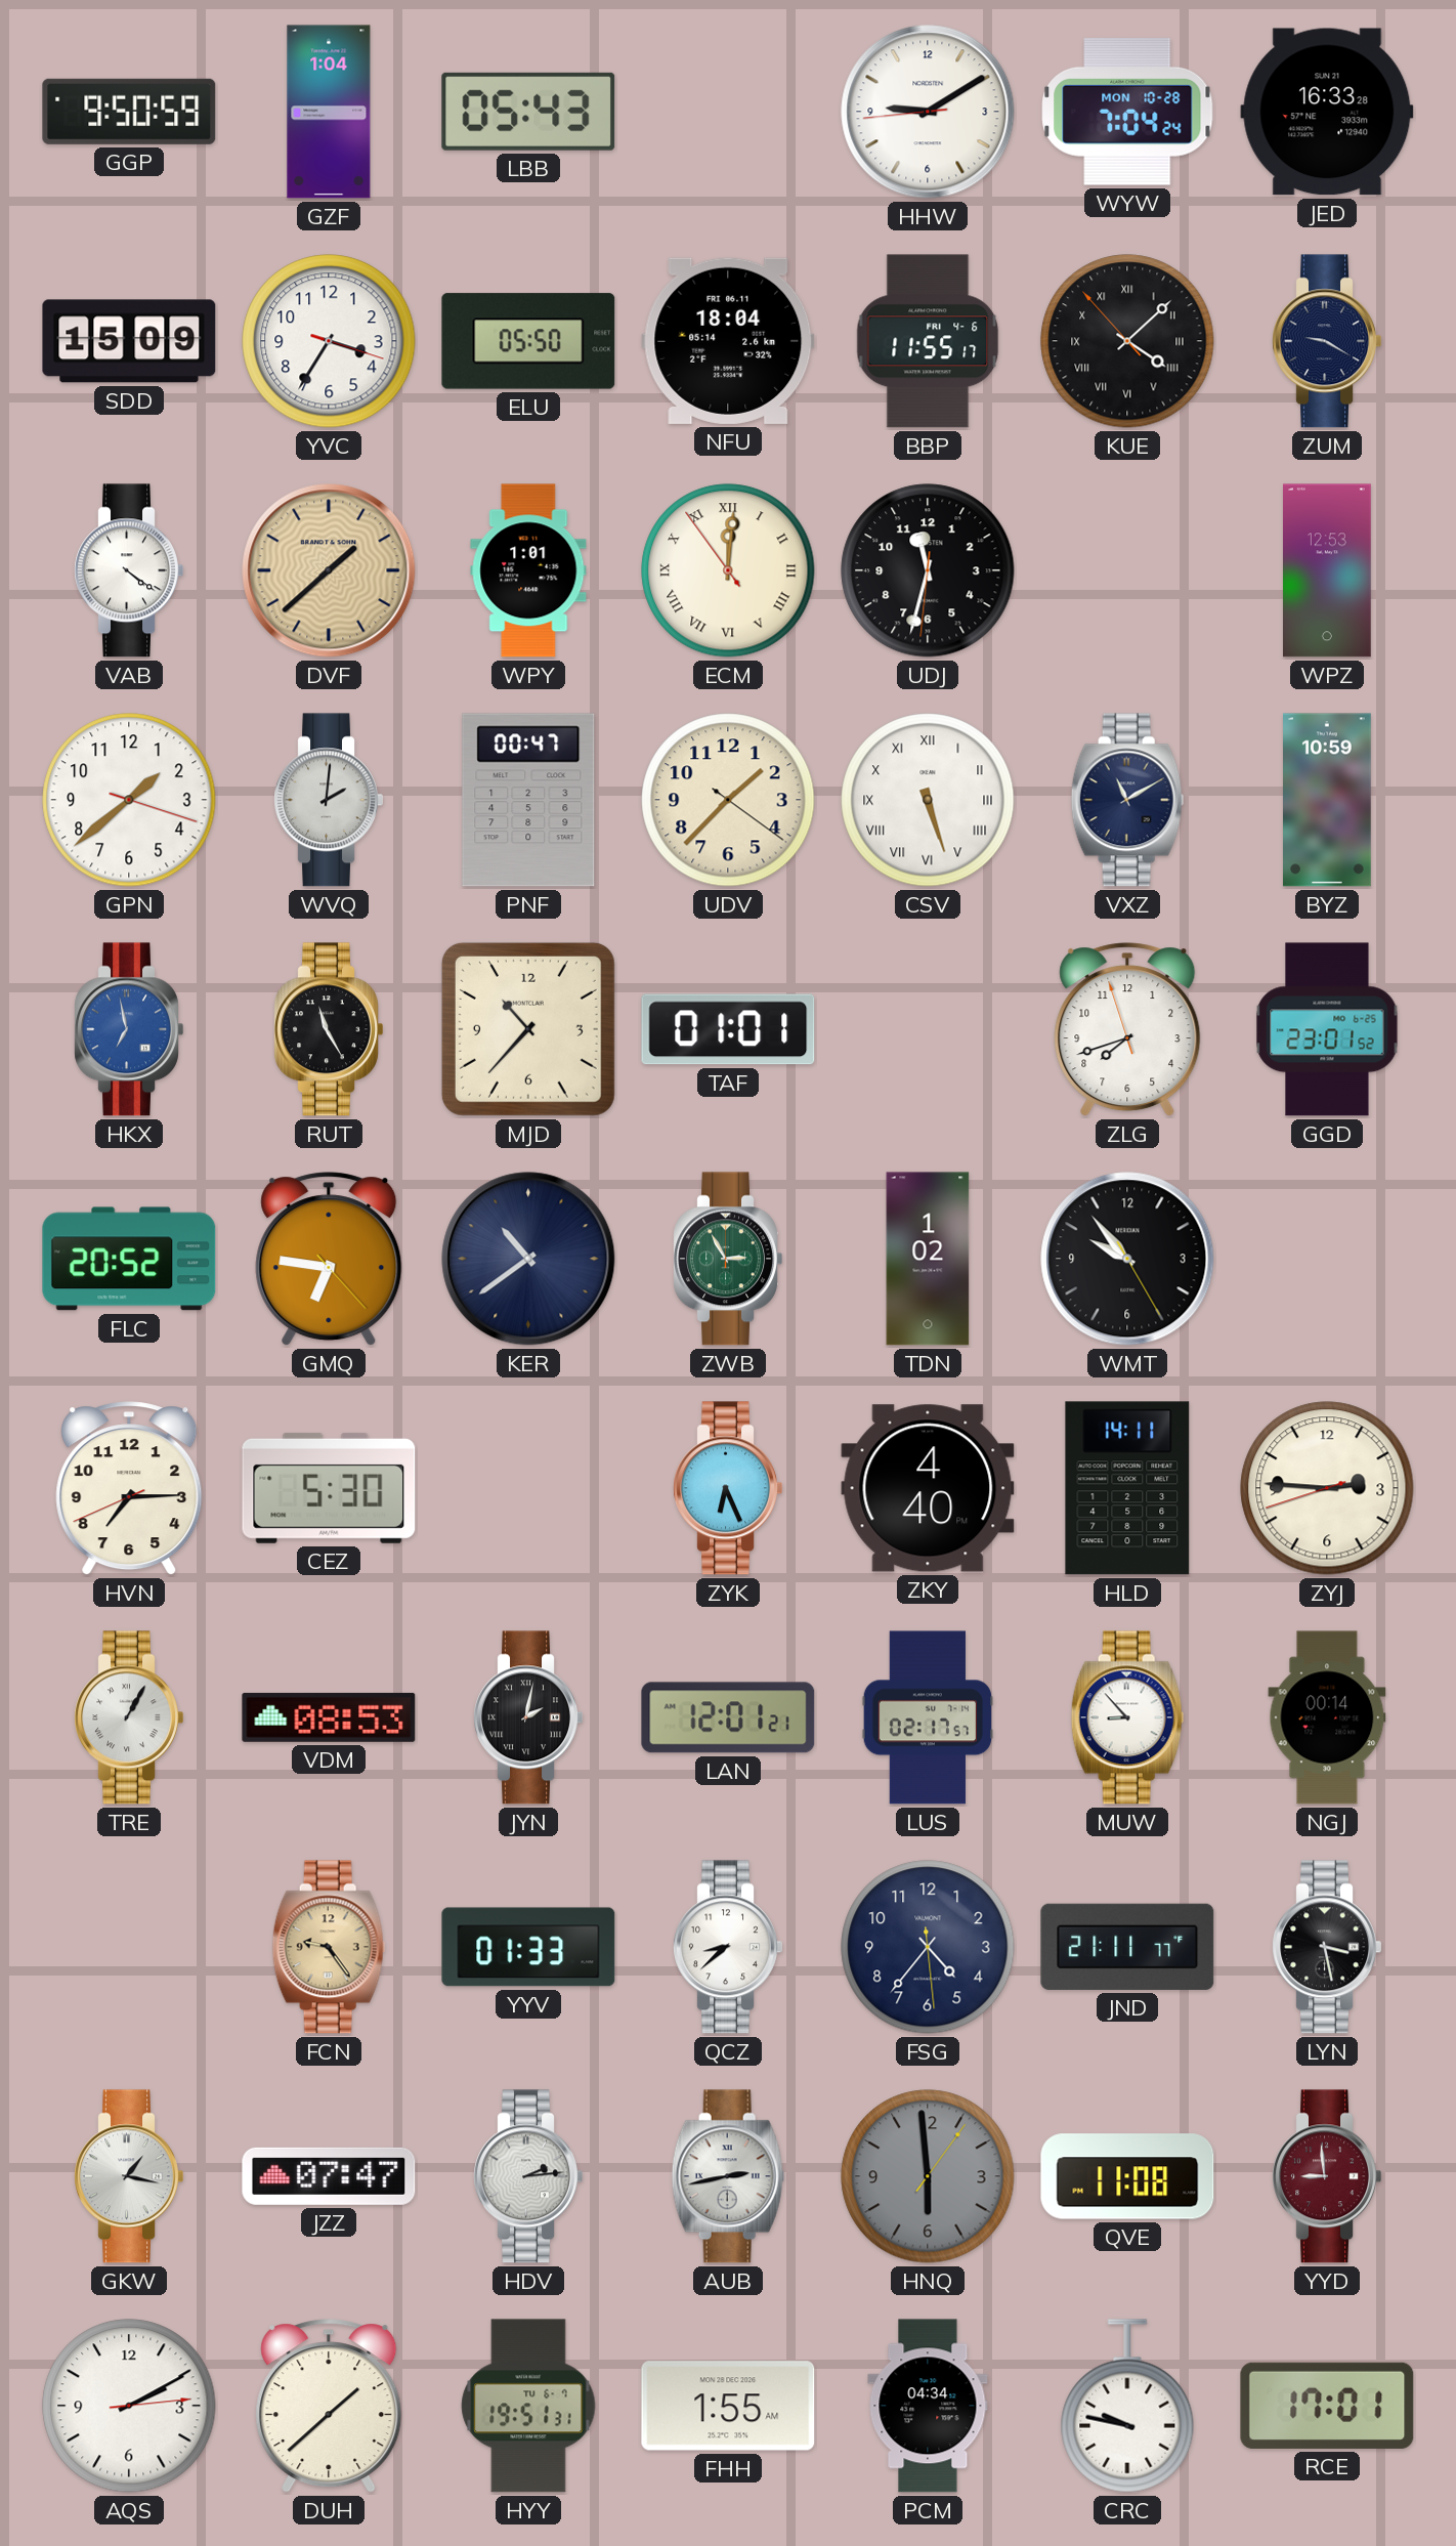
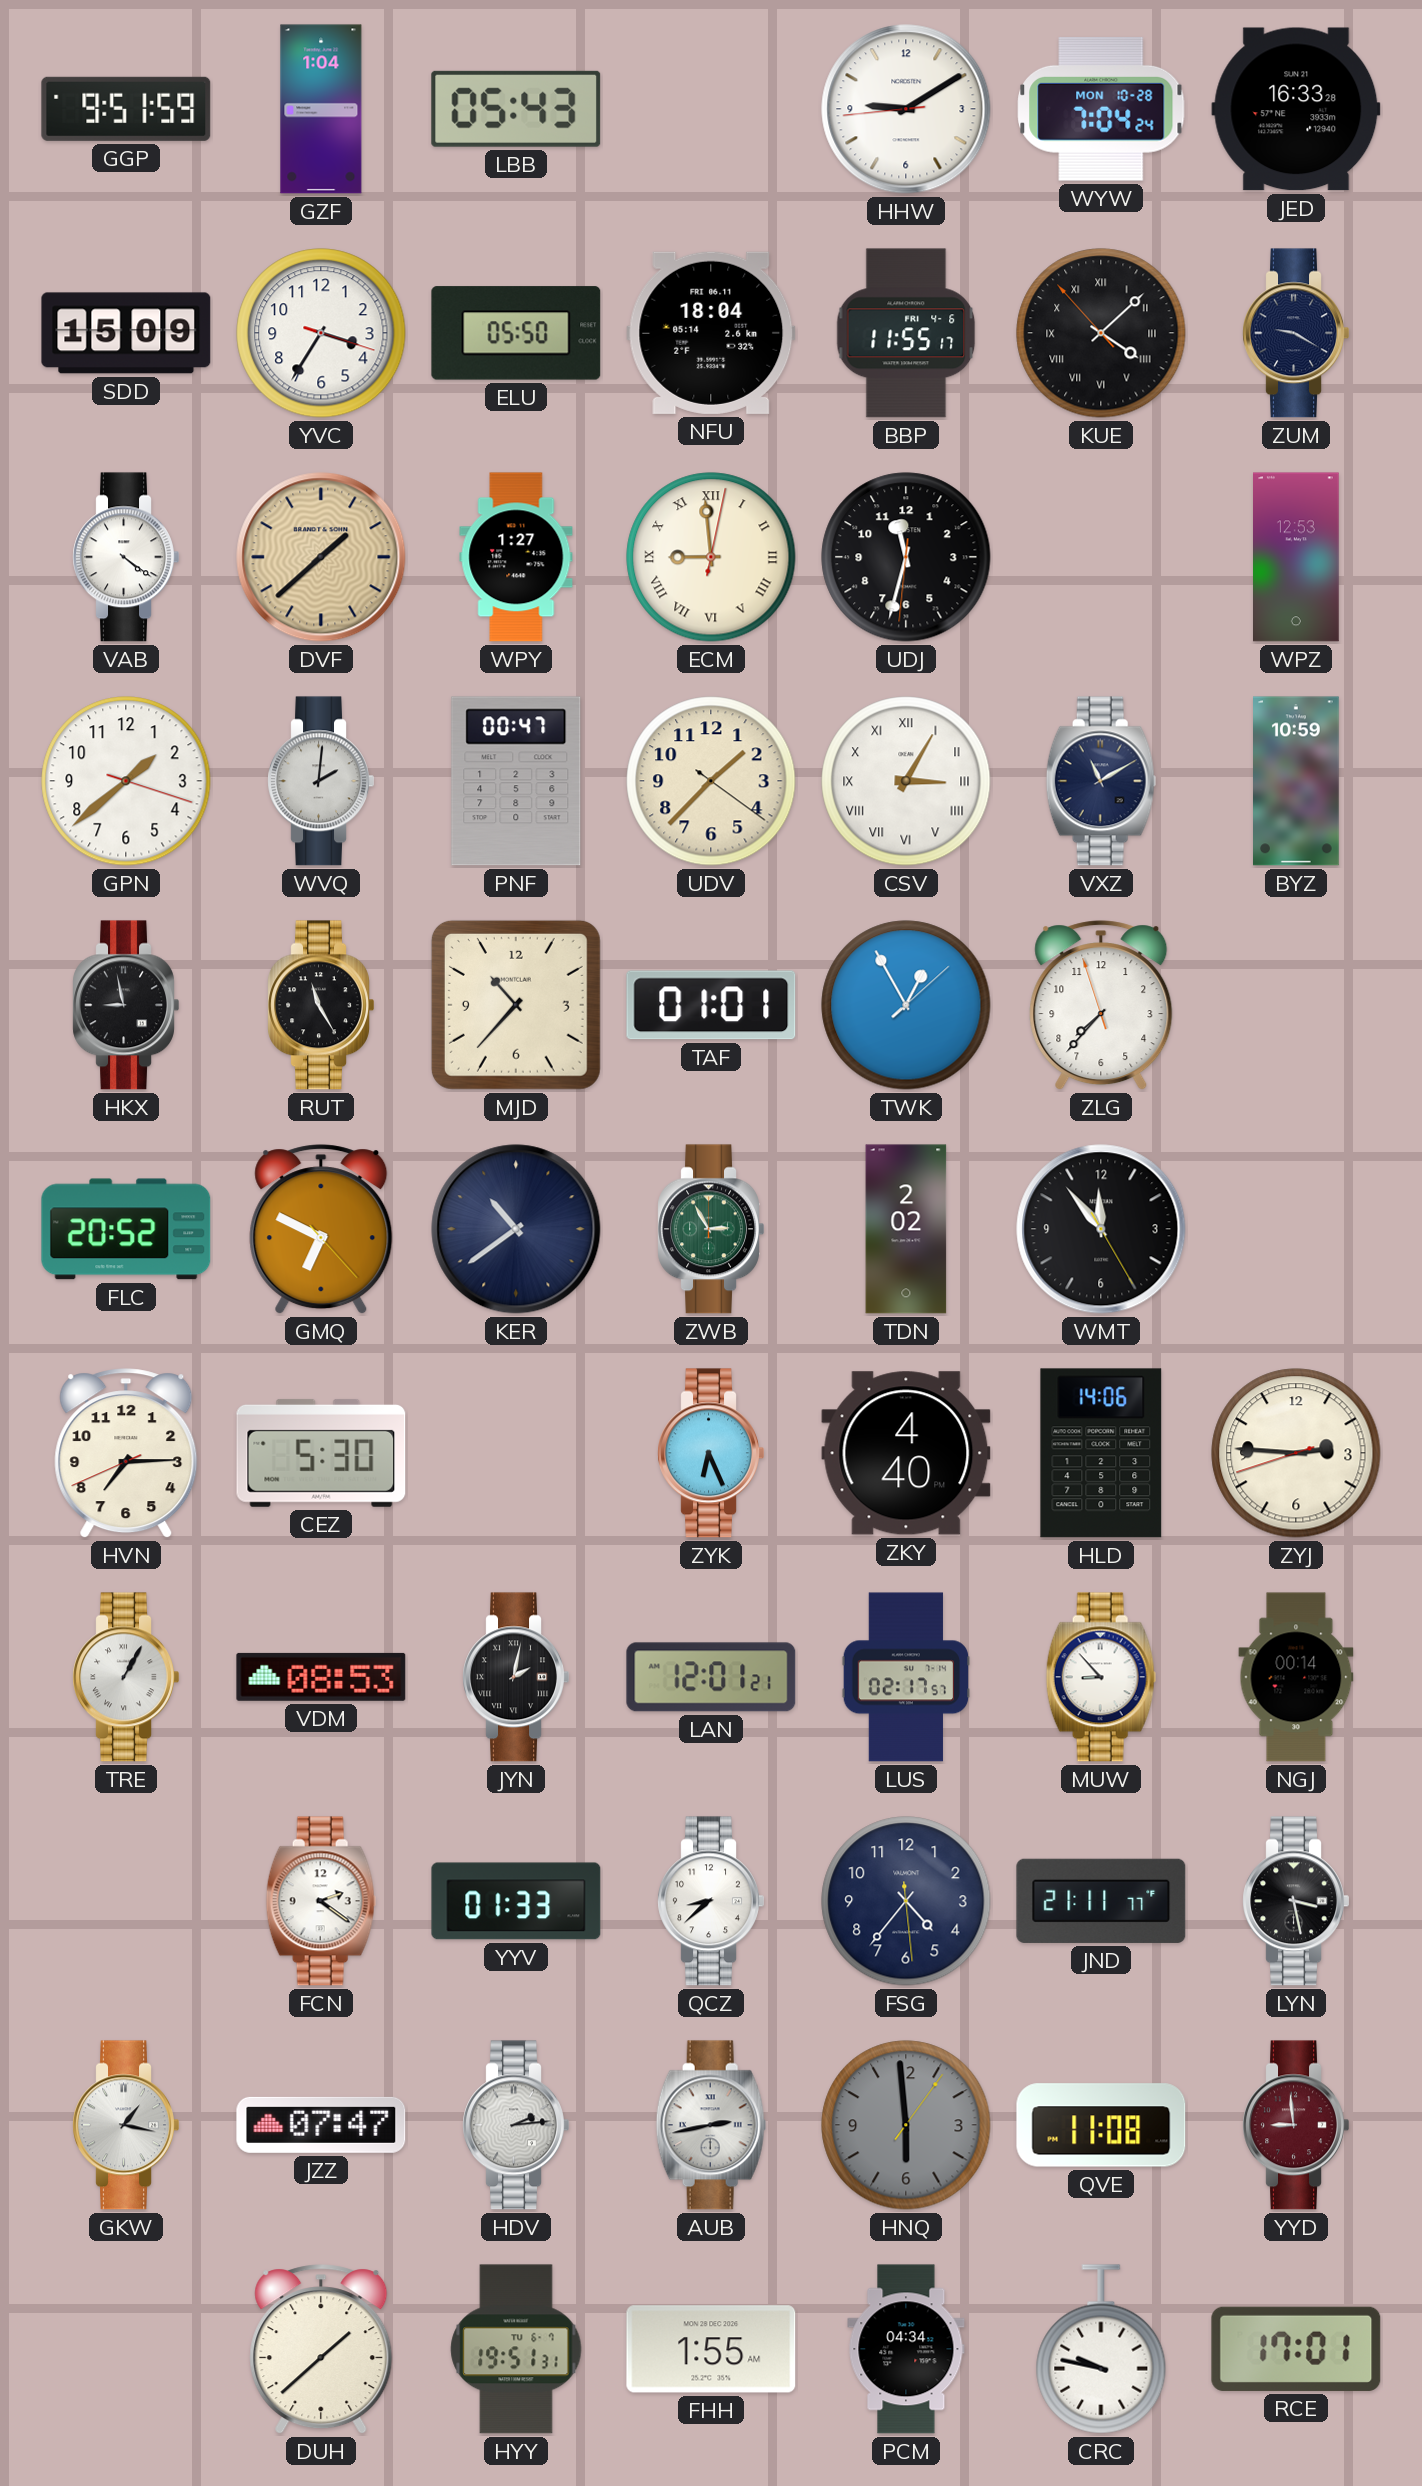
GGP: 9:50 -> 9:51 (126, 109)
WPY: 1:01 -> 1:27 (516, 557)
ECM: 12:00 -> 8:59 (711, 557)
CSV: 5:27 -> 3:05 (906, 781)
HKX: 6:58 -> 8:58 (126, 1005)
HKX dial: blue -> black (126, 1005)
TWK: none -> 12:55 (906, 1005)
ZLG: 7:41 -> 7:36 (1101, 1006)
GGD: 23:01 -> none (1327, 1029)
GMQ: 6:46 -> 6:49 (321, 1230)
TDN: 1:02 -> 2:02 (906, 1229)
WMT: 9:53 -> 11:53 (1101, 1229)
HLD: 14:11 -> 14:06 (1101, 1453)
FCN: 9:24 -> 2:21 (321, 1901)
FCN dial: champagne -> white (321, 1901)
AQS: 2:10 -> none (129, 2406)
